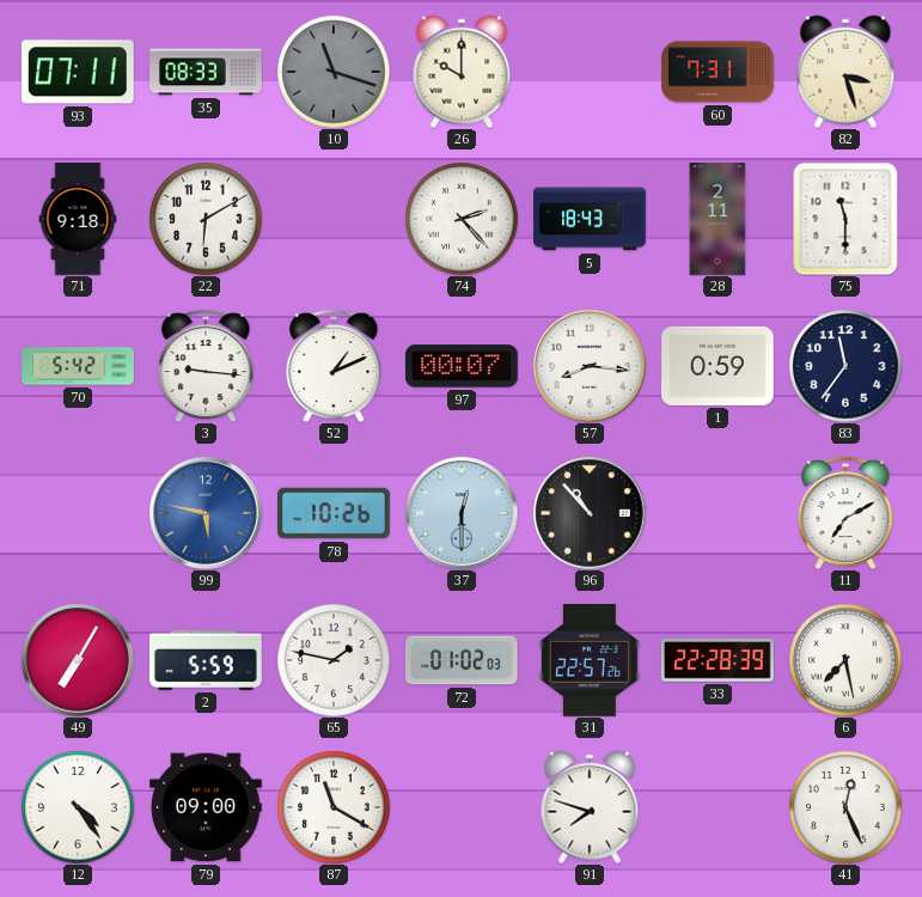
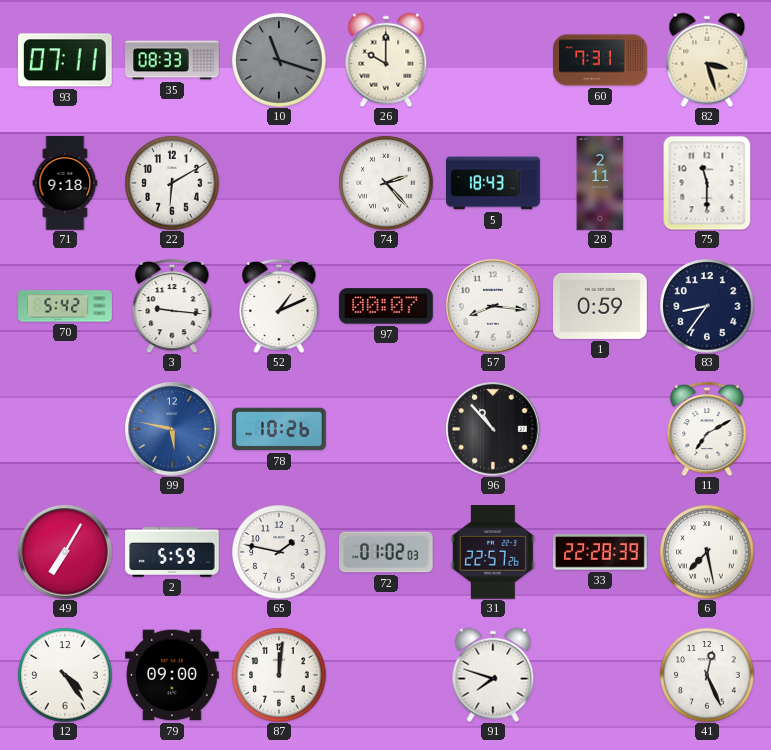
83: 11:36 -> 8:36 (707, 306)
37: 12:30 -> none (462, 513)
87: 11:20 -> 12:01 (279, 675)
